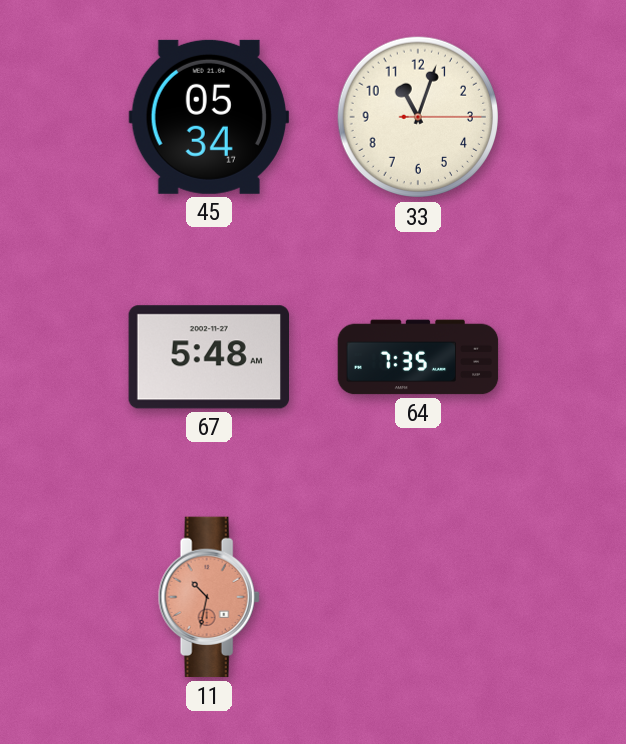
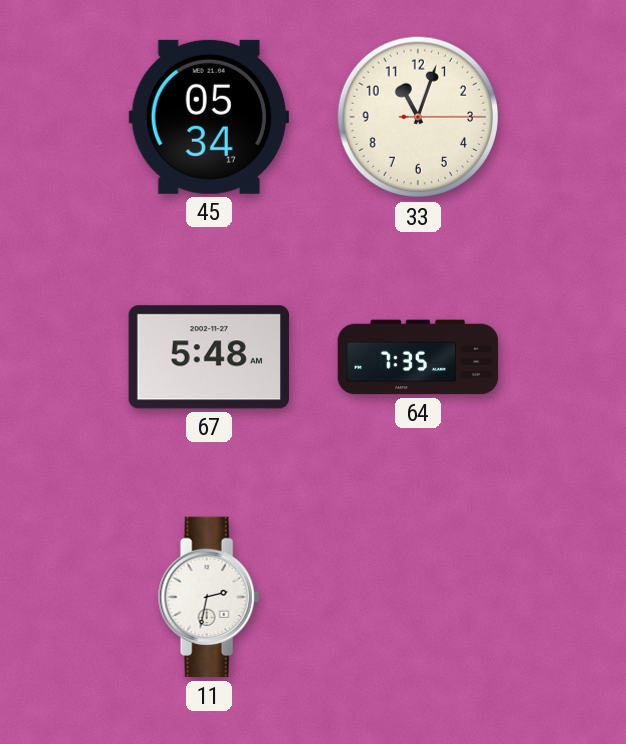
11: 10:32 -> 2:32 (209, 597)
11 dial: salmon -> white (209, 597)
